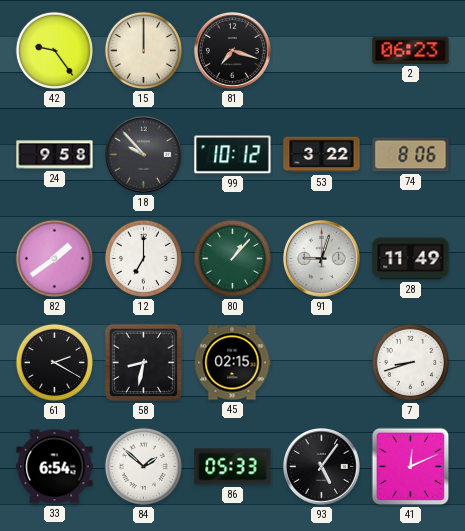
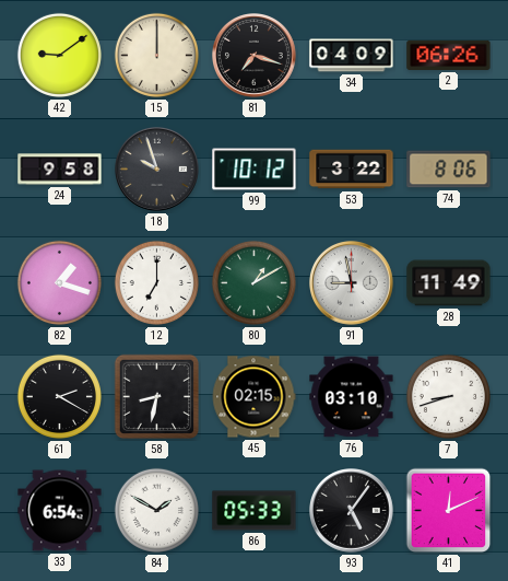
42: 9:24 -> 9:09 (59, 55)
34: none -> 04:09 (352, 56)
2: 06:23 -> 06:26 (449, 55)
18: 9:53 -> 9:57 (157, 170)
82: 1:39 -> 1:18 (59, 282)
80: 1:07 -> 1:10 (253, 282)
91: 9:03 -> 8:58 (352, 283)
76: none -> 03:10 (352, 397)
84: 1:52 -> 1:50 (156, 510)
